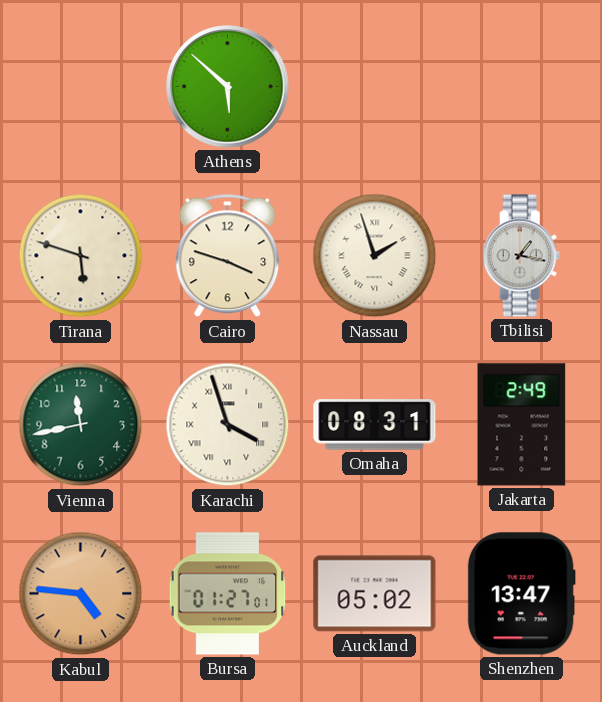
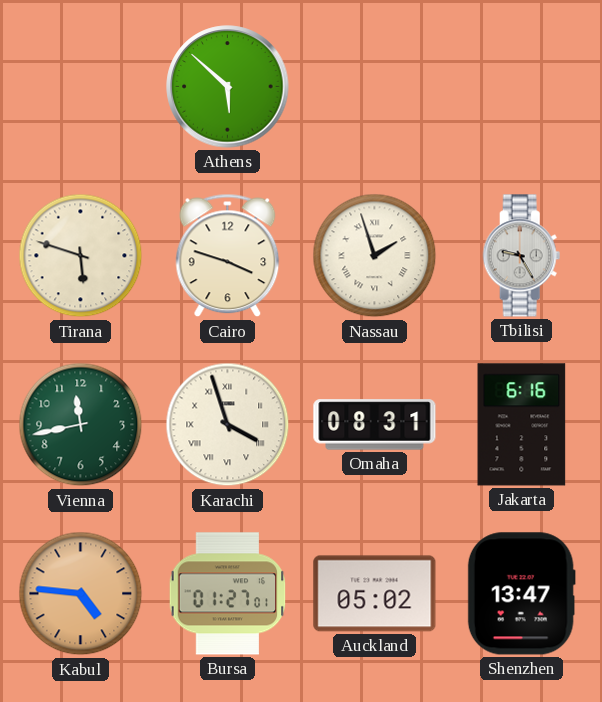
Tbilisi: 1:17 -> 9:25 (522, 256)
Jakarta: 2:49 -> 6:16 (522, 425)
